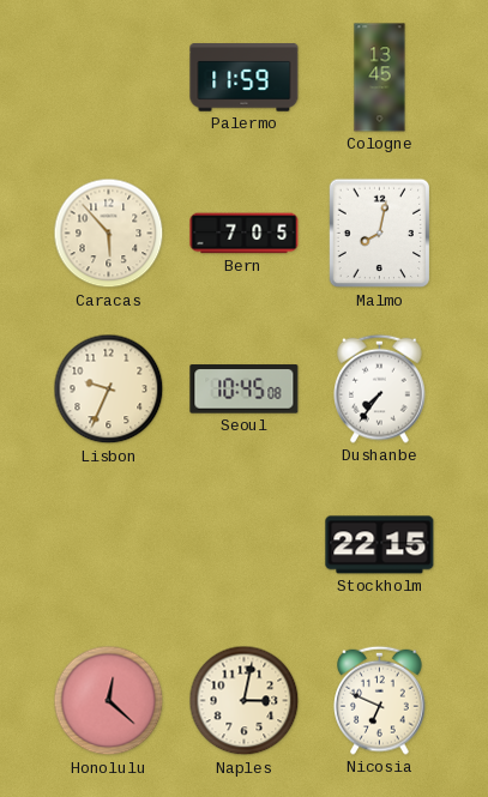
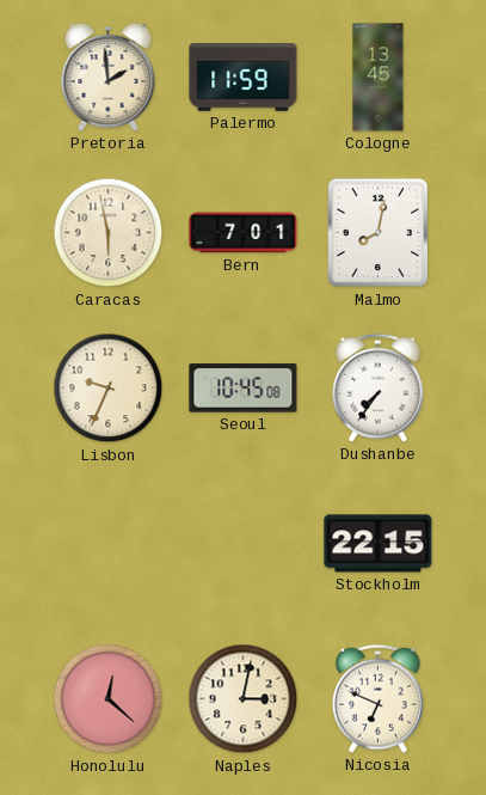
Pretoria: none -> 1:59 (109, 77)
Caracas: 5:53 -> 5:58 (109, 233)
Bern: 7:05 -> 7:01 (244, 233)
